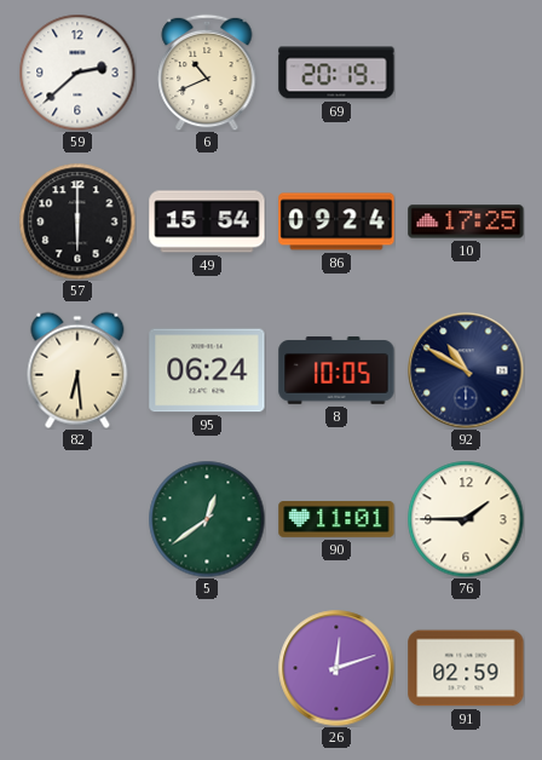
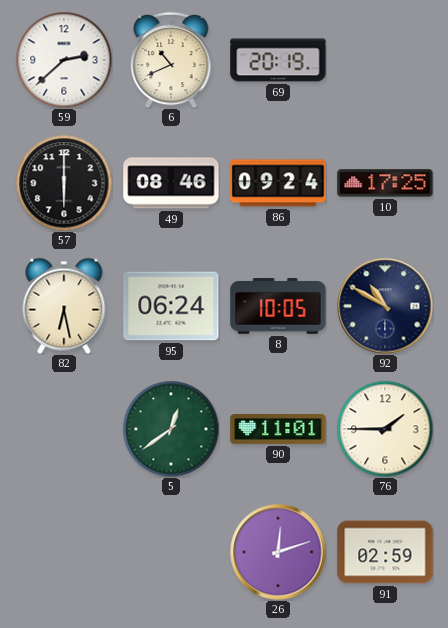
49: 15:54 -> 08:46 (171, 183)
82: 6:29 -> 6:28 (64, 306)
